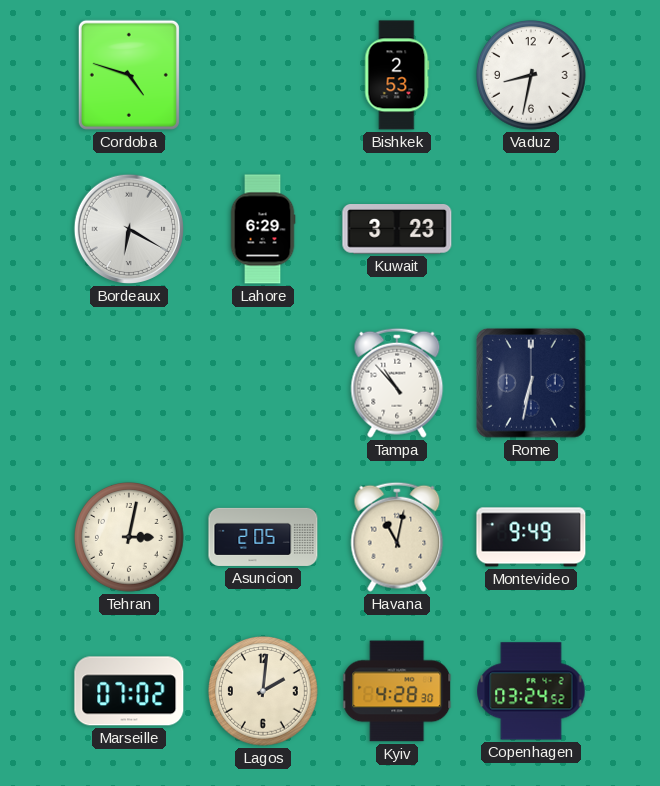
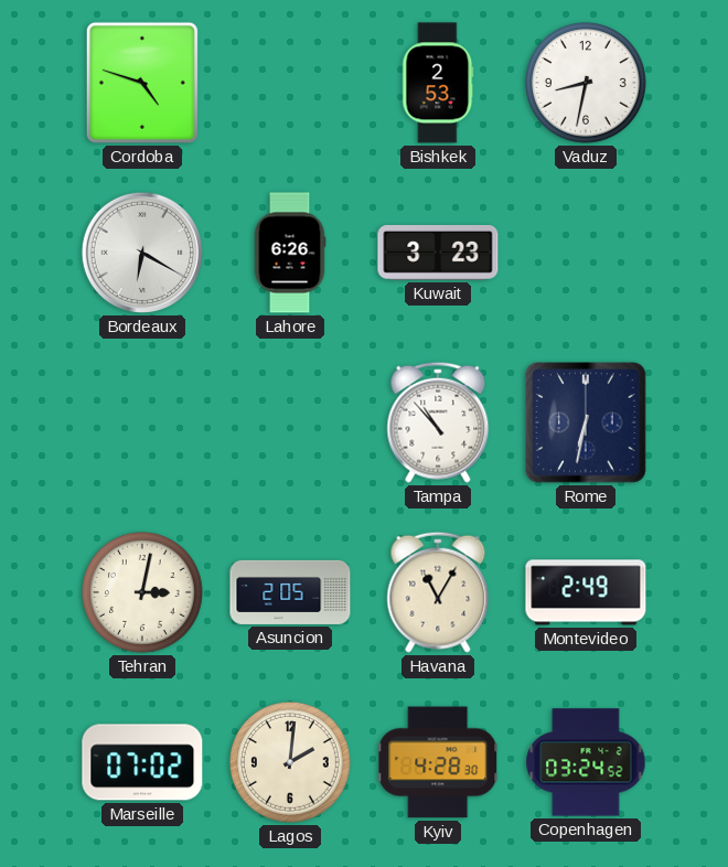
Lahore: 6:29 -> 6:26 (290, 253)
Havana: 11:02 -> 11:05 (438, 592)
Montevideo: 9:49 -> 2:49 (586, 592)
